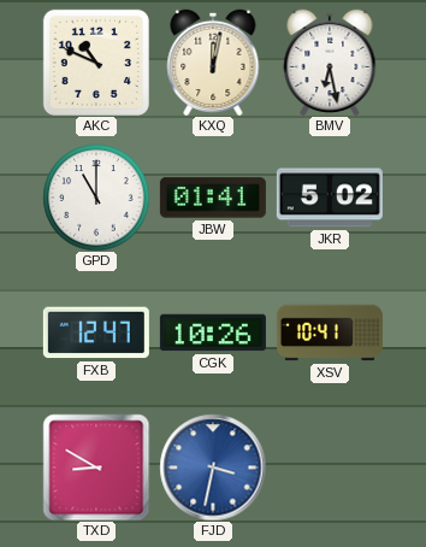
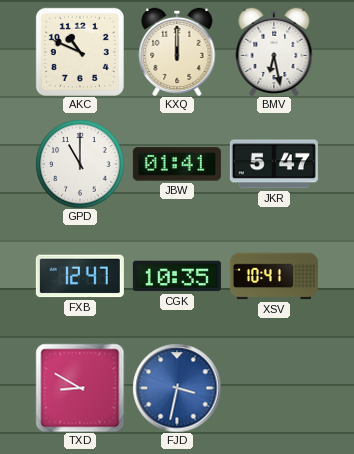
KXQ: 12:02 -> 12:00 (177, 51)
JKR: 5:02 -> 5:47 (274, 164)
CGK: 10:26 -> 10:35 (177, 276)
